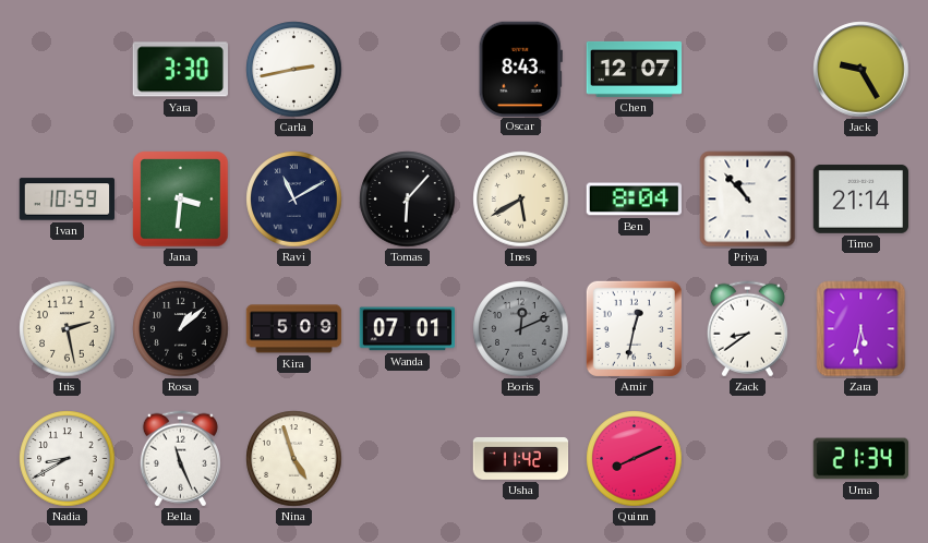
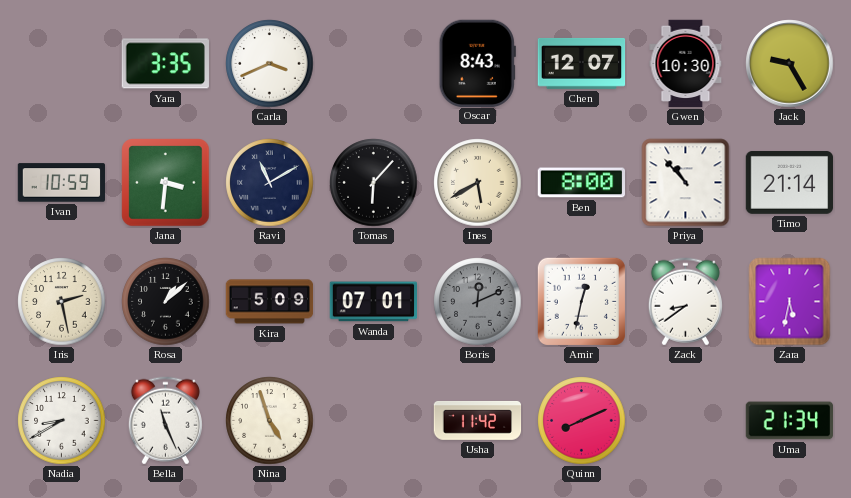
Yara: 3:30 -> 3:35 (165, 64)
Carla: 2:43 -> 3:41 (270, 64)
Gwen: none -> 10:30 (686, 64)
Ben: 8:04 -> 8:00 (581, 183)
